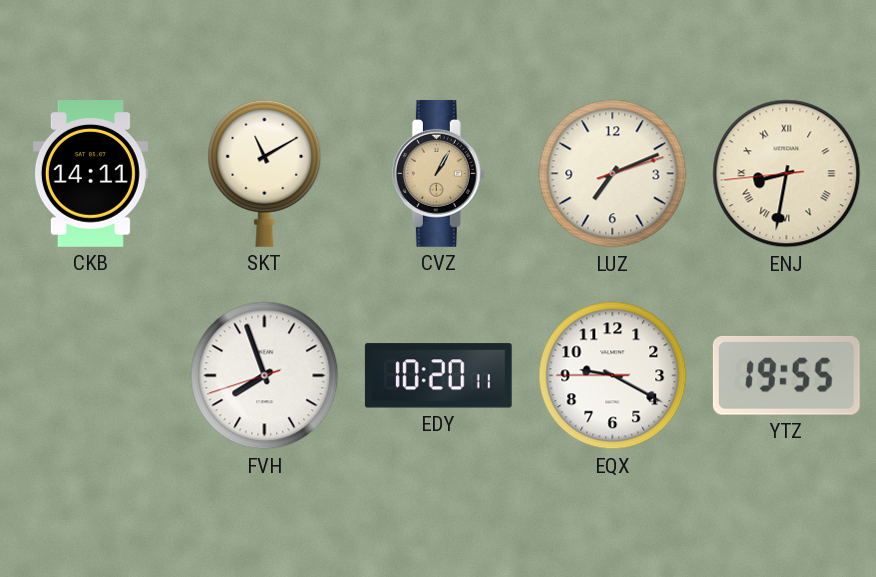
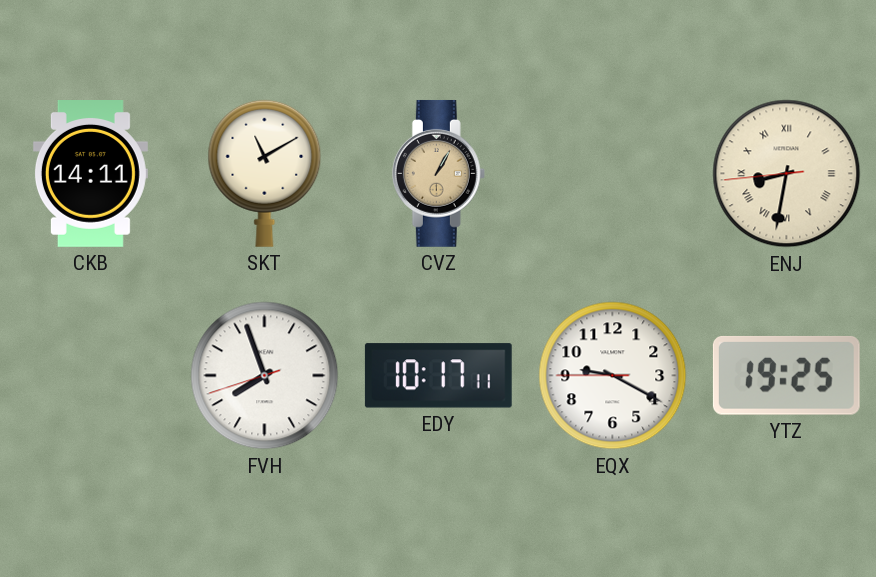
LUZ: 7:11 -> none (613, 174)
EDY: 10:20 -> 10:17 (438, 376)
YTZ: 19:55 -> 19:25 (786, 375)
